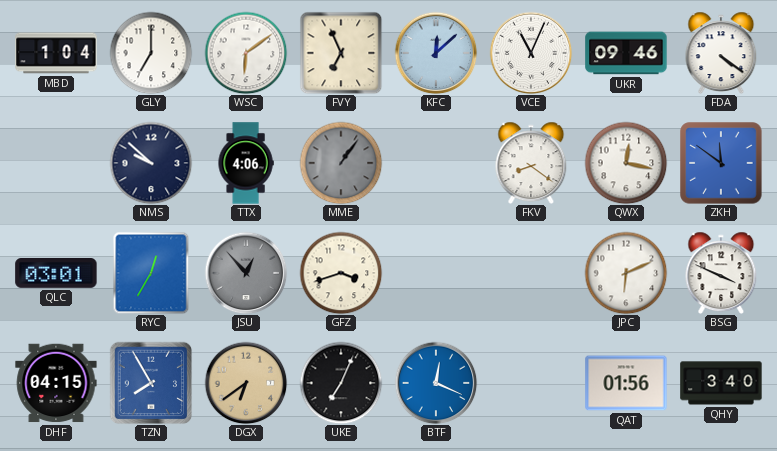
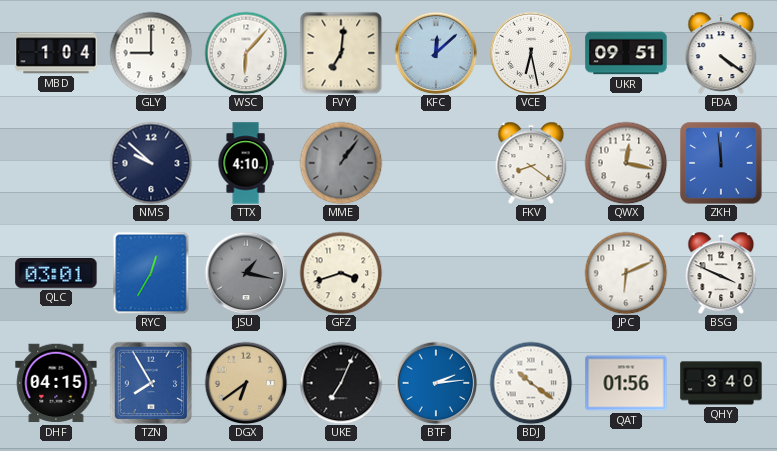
GLY: 7:00 -> 9:00 (151, 53)
WSC: 6:09 -> 6:07 (246, 53)
FVY: 6:56 -> 7:01 (341, 53)
VCE: 11:04 -> 6:28 (531, 53)
UKR: 09:46 -> 09:51 (626, 53)
TTX: 4:06 -> 4:10 (246, 163)
ZKH: 11:51 -> 11:59 (721, 163)
JSU: 12:53 -> 1:17 (246, 273)
BTF: 12:19 -> 2:14 (436, 383)
BDJ: none -> 10:21 (531, 383)
